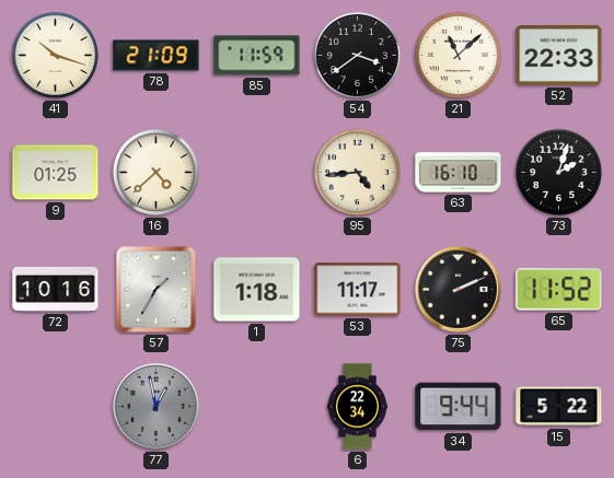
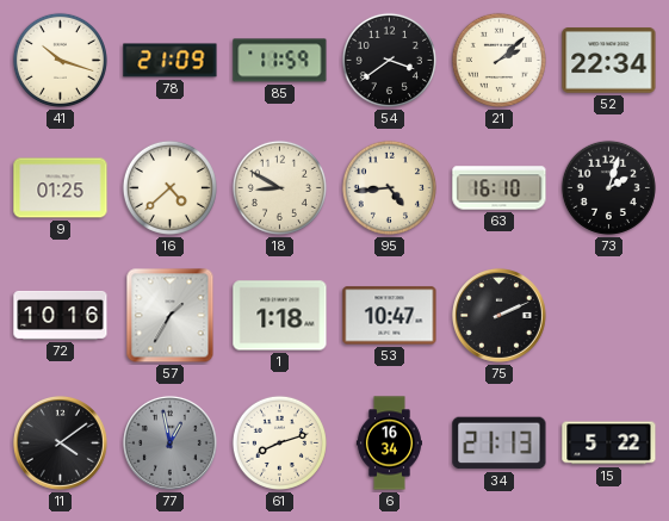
21: 11:08 -> 2:08 (498, 60)
52: 22:33 -> 22:34 (609, 61)
18: none -> 8:50 (279, 187)
53: 11:17 -> 10:47 (390, 316)
65: 11:52 -> none (559, 290)
11: none -> 4:09 (60, 442)
61: none -> 8:12 (279, 442)
6: 22:34 -> 16:34 (389, 444)
34: 9:44 -> 21:13 (500, 444)
